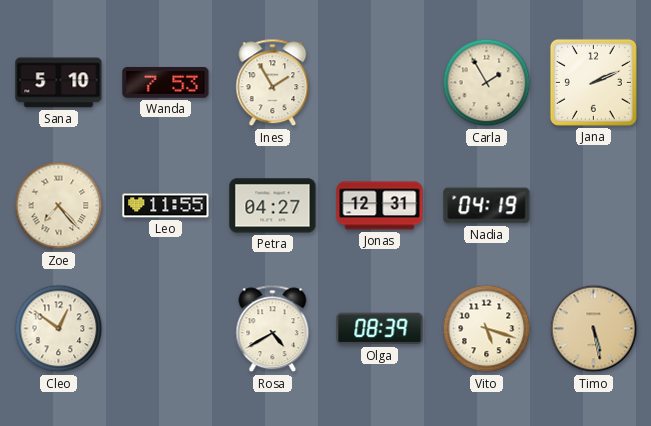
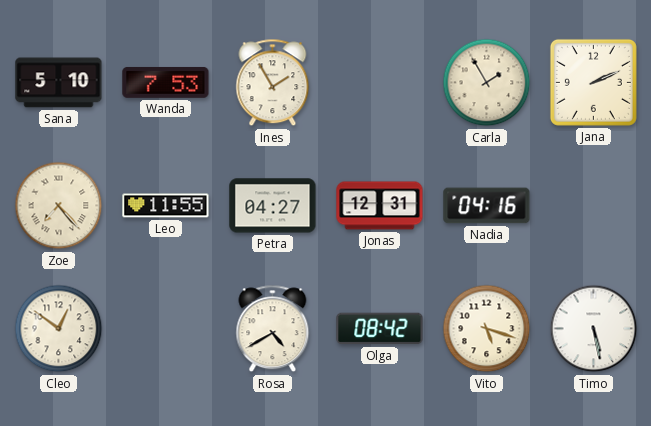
Nadia: 04:19 -> 04:16 (487, 206)
Olga: 08:39 -> 08:42 (380, 329)
Timo dial: champagne -> white (594, 329)
